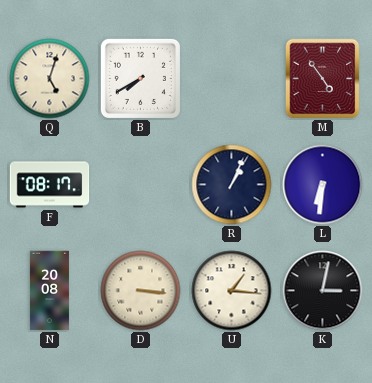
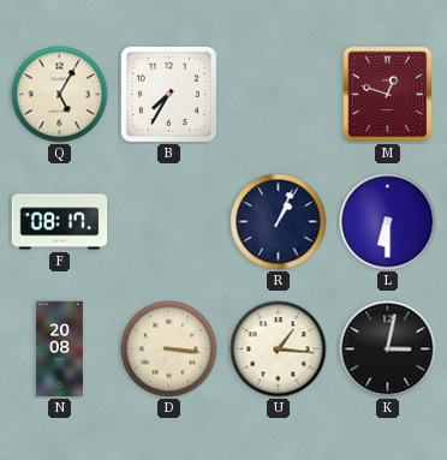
Q: 5:03 -> 5:05 (60, 95)
B: 7:40 -> 7:35 (168, 94)
M: 4:54 -> 12:48 (388, 95)
L: 6:31 -> 6:30 (388, 222)
